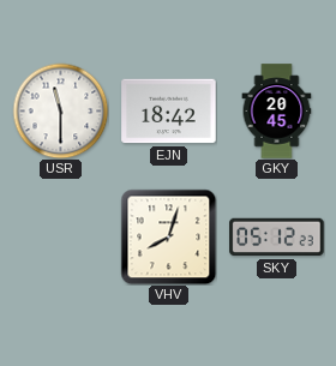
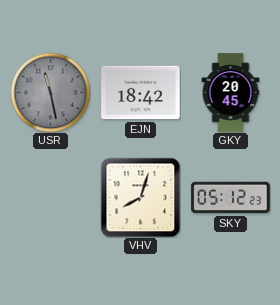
USR: 11:30 -> 11:28 (50, 92)
USR dial: white -> grey (50, 92)
